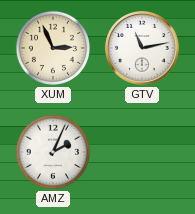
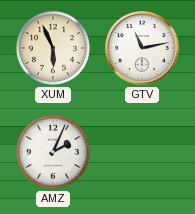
XUM: 2:56 -> 5:56 (53, 48)
